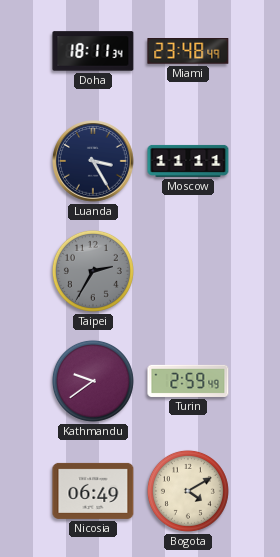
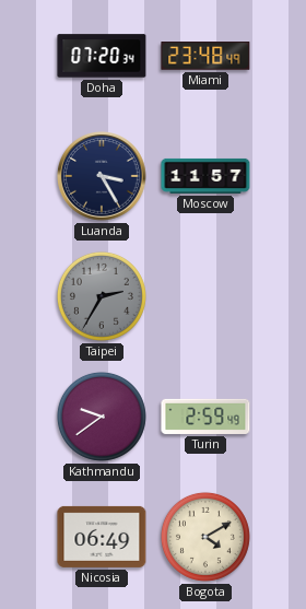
Doha: 18:11 -> 07:20 (102, 56)
Moscow: 11:11 -> 11:57 (205, 176)
